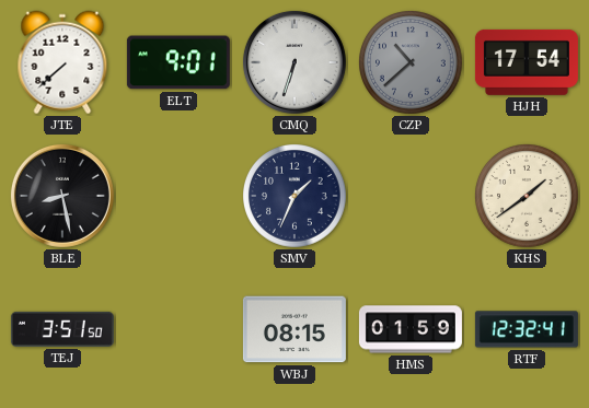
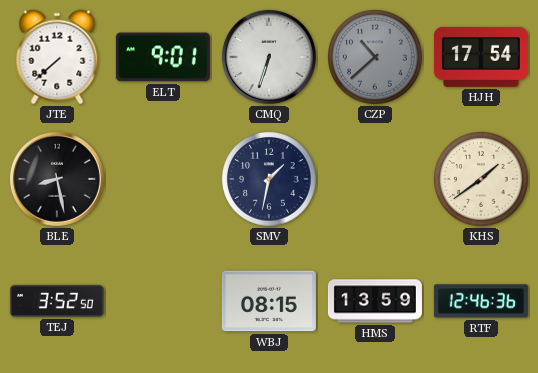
SMV: 1:34 -> 1:32 (270, 180)
TEJ: 3:51 -> 3:52 (57, 301)
HMS: 01:59 -> 13:59 (375, 301)
RTF: 12:32 -> 12:46 (481, 301)
